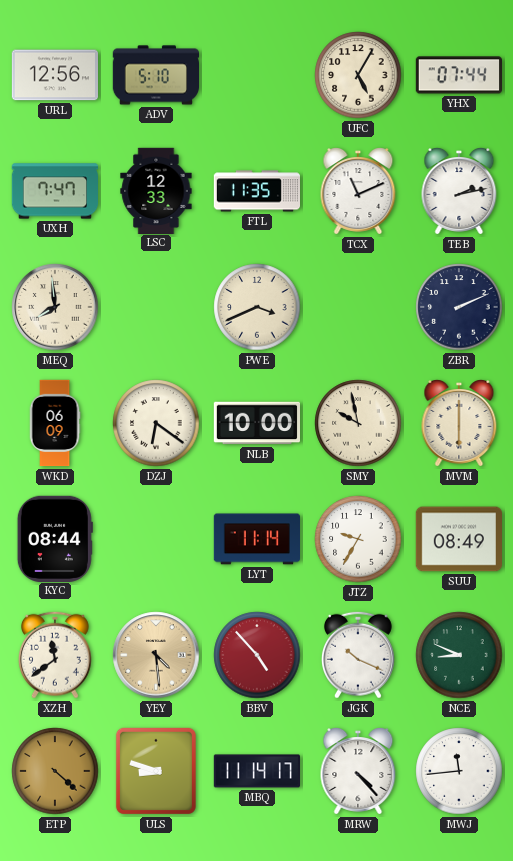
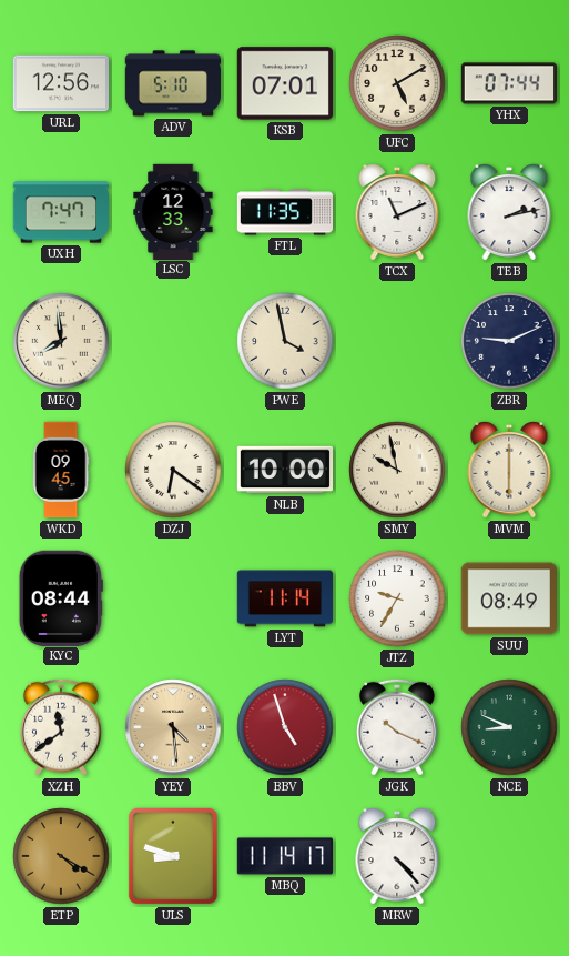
KSB: none -> 07:01 (284, 83)
UFC: 5:05 -> 5:10 (397, 83)
PWE: 3:41 -> 3:58 (285, 341)
ZBR: 2:11 -> 9:11 (509, 341)
WKD: 06:09 -> 09:45 (61, 470)
BBV: 4:53 -> 4:57 (285, 727)
ETP: 4:22 -> 4:20 (61, 856)
MWJ: 11:44 -> none (459, 771)
